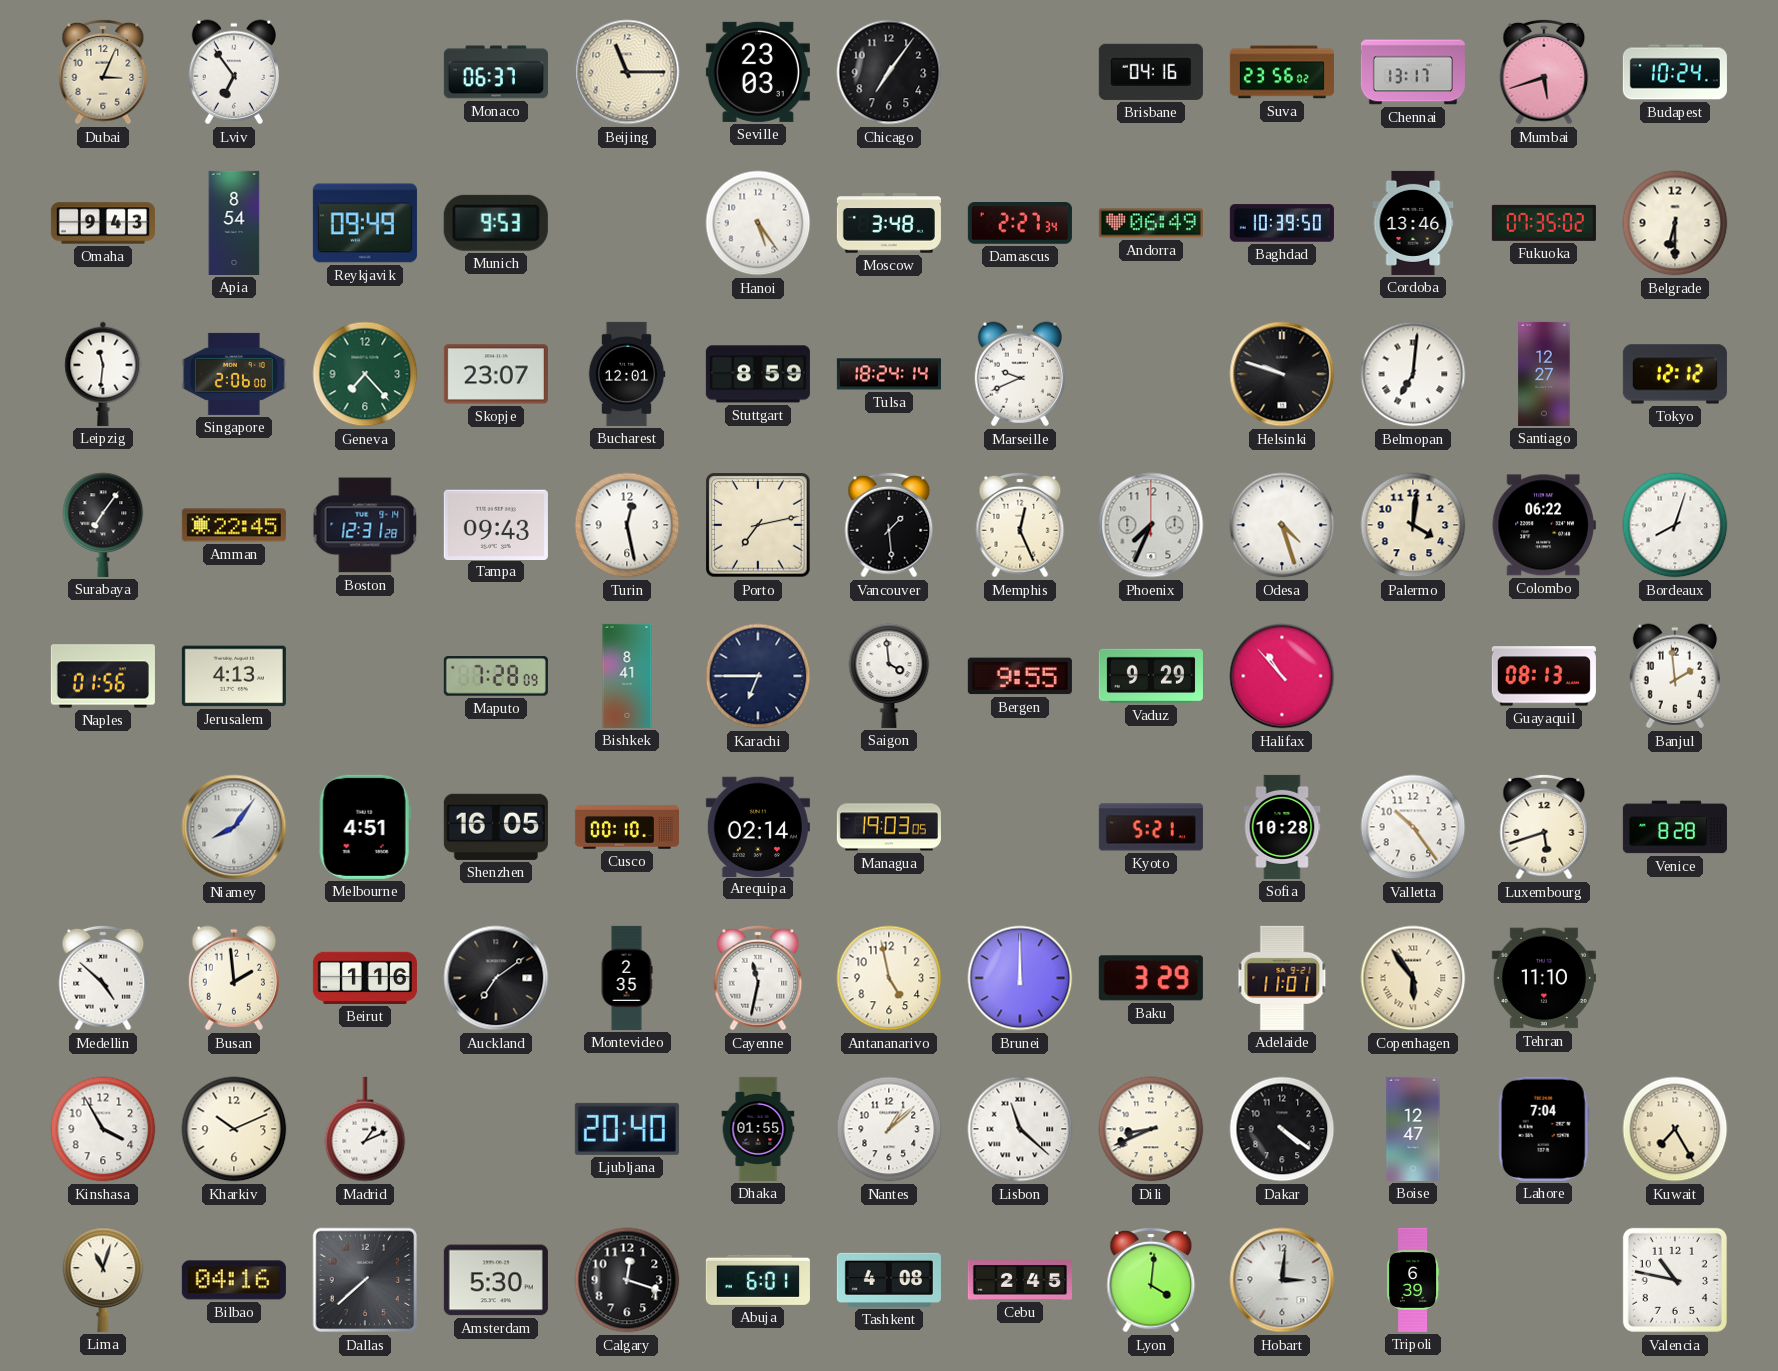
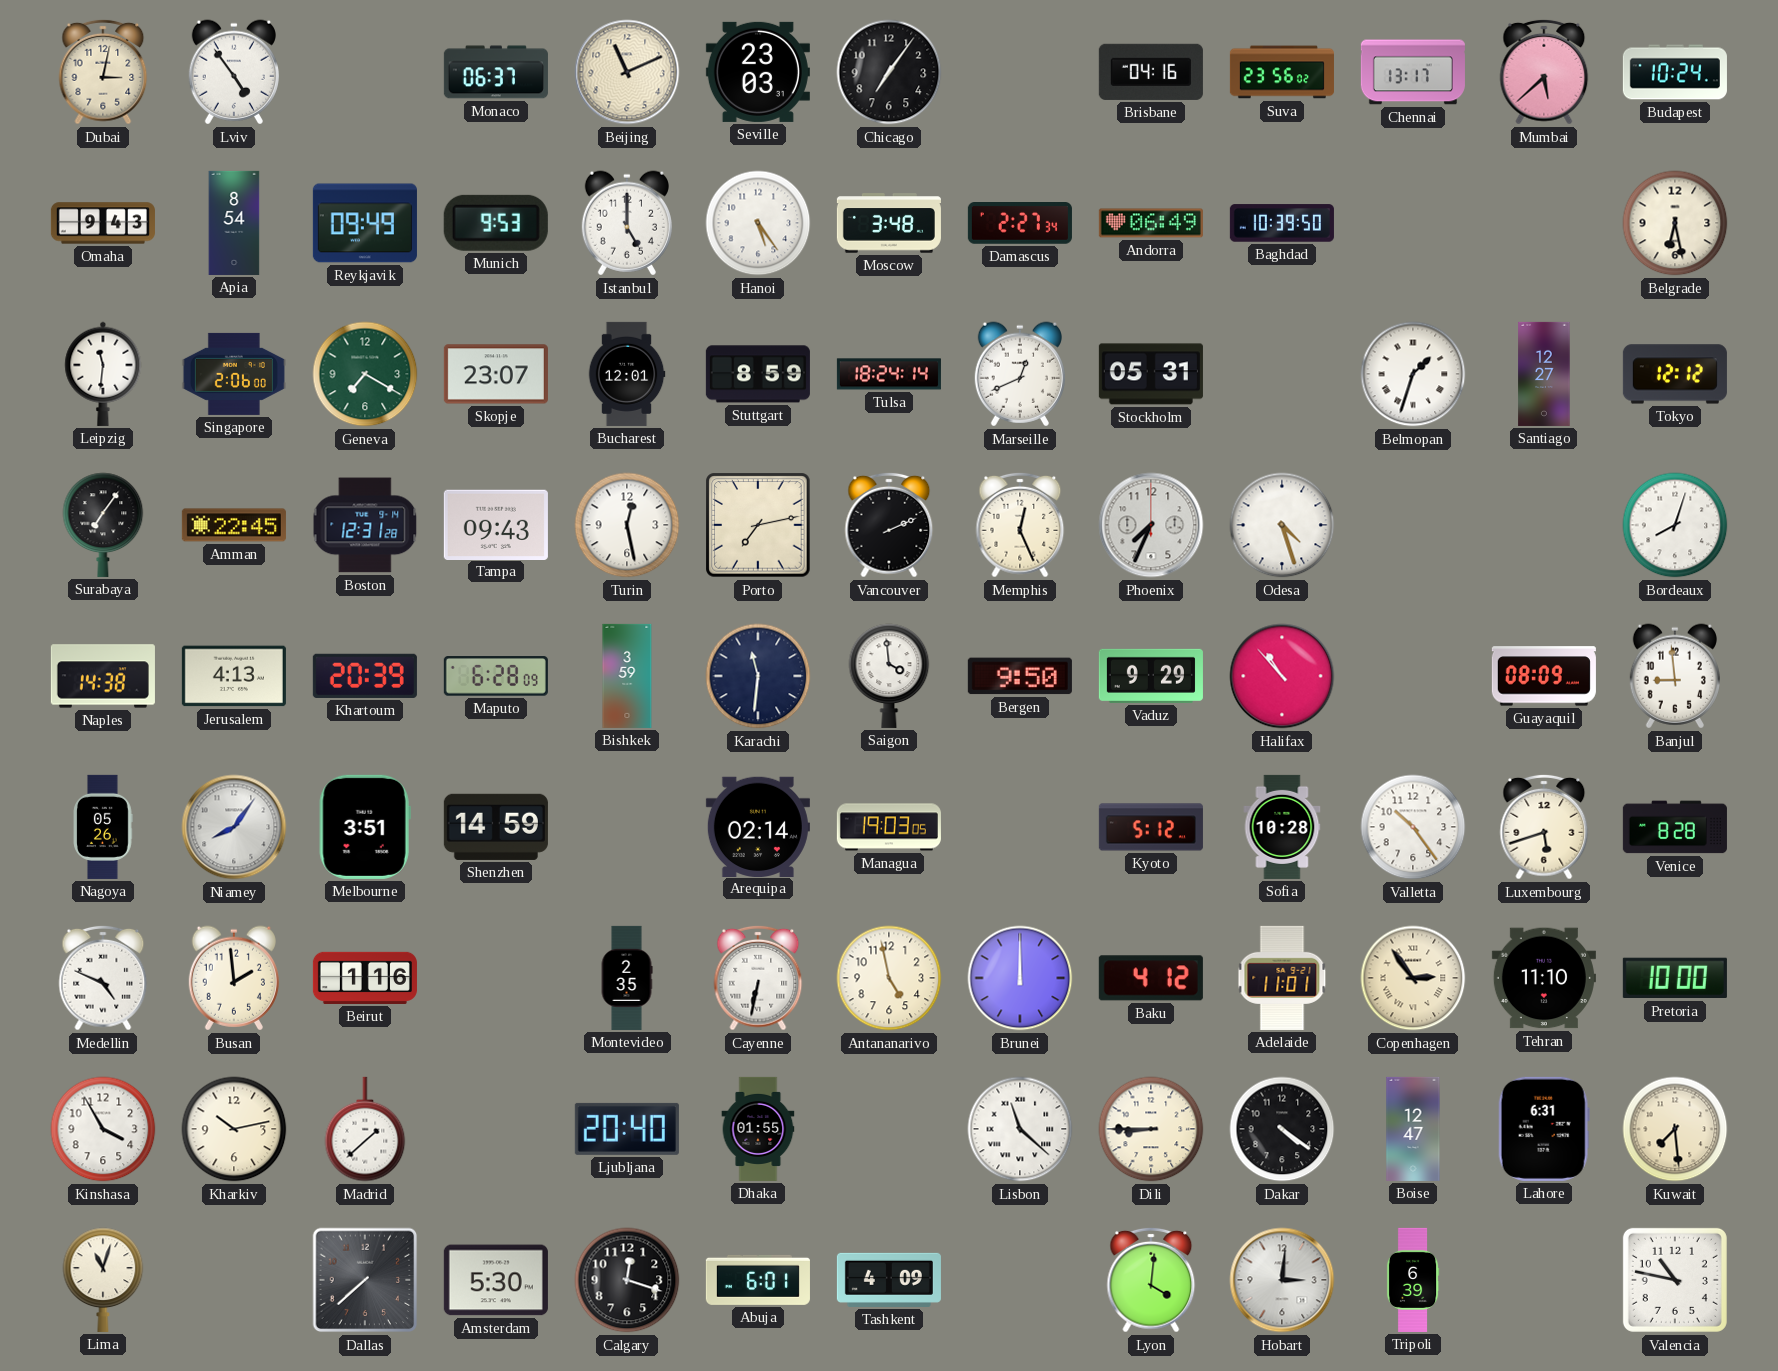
Dubai: 3:04 -> 3:02 (103, 72)
Lviv: 6:54 -> 4:54 (234, 72)
Beijing: 11:15 -> 11:11 (627, 72)
Mumbai: 5:42 -> 5:38 (1544, 72)
Istanbul: none -> 5:00 (627, 223)
Cordoba: 13:46 -> none (1413, 223)
Fukuoka: 07:35 -> none (1544, 223)
Belgrade: 6:30 -> 6:28 (1675, 223)
Geneva: 7:23 -> 7:20 (365, 374)
Marseille: 9:41 -> 12:41 (1020, 374)
Stockholm: none -> 05:31 (1151, 374)
Helsinki: 9:48 -> none (1282, 374)
Belmopan: 7:01 -> 1:33 (1413, 374)
Vancouver: 1:29 -> 2:11 (889, 525)
Palermo: 4:01 -> none (1413, 525)
Colombo: 06:22 -> none (1544, 525)
Naples: 01:56 -> 14:38 (103, 676)
Khartoum: none -> 20:39 (365, 676)
Maputo: 7:28 -> 6:28 (496, 676)
Bishkek: 8:41 -> 3:59 (627, 676)
Karachi: 6:45 -> 11:31 (758, 676)
Bergen: 9:55 -> 9:50 (1020, 676)
Guayaquil: 08:13 -> 08:09 (1544, 676)
Banjul: 1:59 -> 8:59 (1675, 676)
Nagoya: none -> 05:26 (103, 827)
Melbourne: 4:51 -> 3:51 (365, 827)
Shenzhen: 16:05 -> 14:59 (496, 827)
Cusco: 00:10 -> none (627, 827)
Kyoto: 5:21 -> 5:12 (1151, 827)
Medellin: 4:52 -> 4:49 (103, 978)
Auckland: 7:09 -> none (496, 978)
Cayenne: 11:32 -> 6:32 (758, 978)
Baku: 3:29 -> 4:12 (1151, 978)
Copenhagen: 5:54 -> 2:54 (1413, 978)
Pretoria: none -> 10:00 (1675, 978)
Kharkiv: 10:11 -> 10:13 (234, 1129)
Madrid: 1:11 -> 1:38 (365, 1129)
Nantes: 1:08 -> none (889, 1129)
Dili: 8:41 -> 8:45 (1151, 1129)
Lahore: 7:04 -> 6:31 (1544, 1129)
Kuwait: 7:25 -> 7:29 (1675, 1129)
Bilbao: 04:16 -> none (234, 1280)
Tashkent: 4:08 -> 4:09 (889, 1280)
Cebu: 2:45 -> none (1020, 1281)
